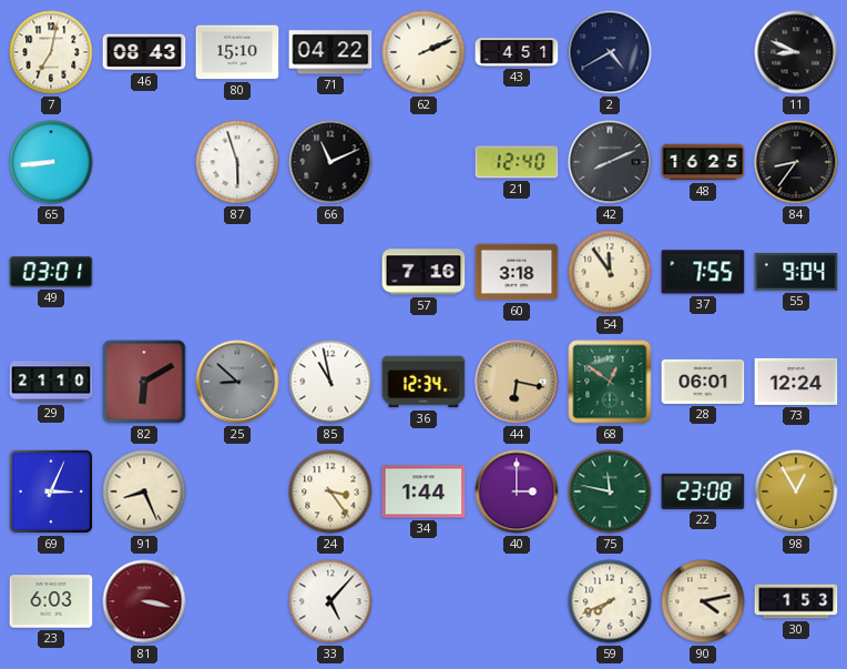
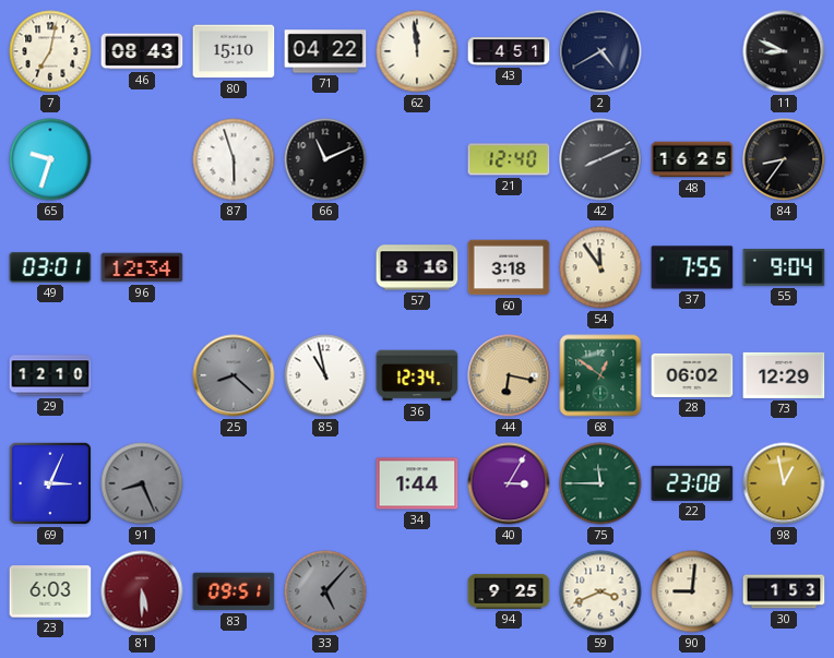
62: 2:11 -> 11:59 (417, 51)
65: 8:44 -> 9:33 (50, 159)
96: none -> 12:34 (142, 267)
57: 7:16 -> 8:16 (417, 267)
29: 21:10 -> 12:10 (50, 375)
82: 6:10 -> none (144, 382)
25: 8:52 -> 8:22 (234, 375)
28: 06:01 -> 06:02 (692, 375)
73: 12:24 -> 12:29 (784, 375)
91 dial: cream -> grey (142, 483)
24: 3:24 -> none (330, 491)
40: 3:00 -> 3:05 (509, 483)
75: 11:47 -> 11:45 (600, 483)
98: 12:55 -> 12:58 (784, 483)
81: 3:17 -> 5:30 (142, 591)
83: none -> 09:51 (234, 591)
33 dial: white -> grey (325, 591)
94: none -> 9:25 (509, 591)
59: 7:41 -> 3:41 (600, 591)
90: 4:13 -> 9:01 (692, 591)
